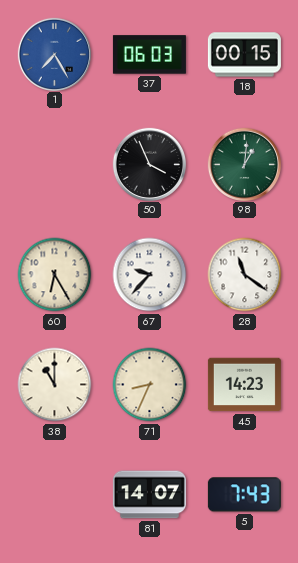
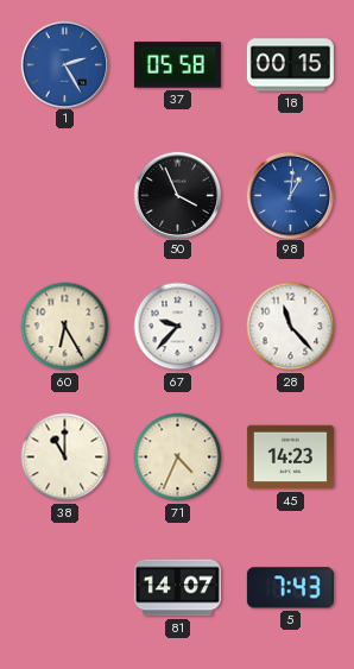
1: 7:25 -> 2:25 (64, 64)
37: 06:03 -> 05:58 (177, 65)
98 dial: green -> blue (290, 195)
28: 11:21 -> 11:23 (291, 327)
71: 8:34 -> 4:34 (178, 457)
